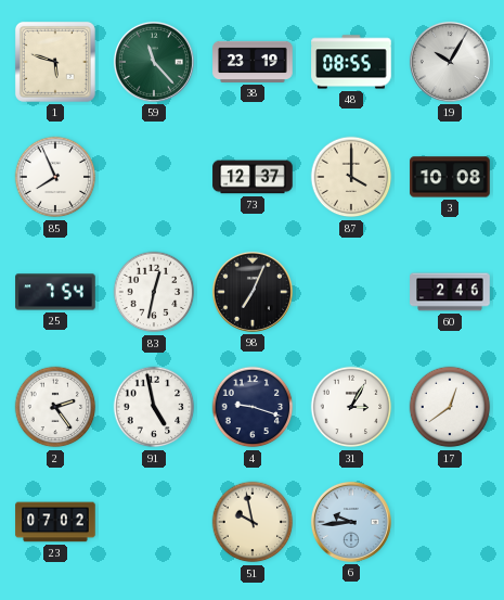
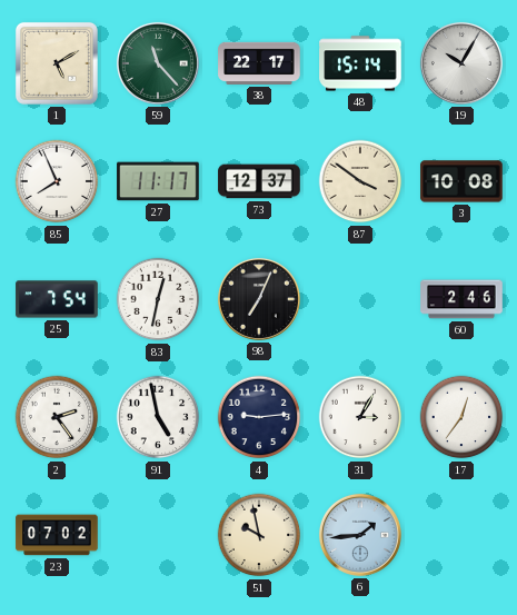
1: 5:48 -> 5:10 (57, 63)
38: 23:19 -> 22:17 (259, 63)
48: 08:55 -> 15:14 (360, 63)
27: none -> 11:17 (158, 181)
87: 4:00 -> 3:51 (360, 181)
4: 9:18 -> 9:14 (259, 417)
17: 12:39 -> 12:36 (461, 417)
6: 9:44 -> 1:44 (360, 535)
